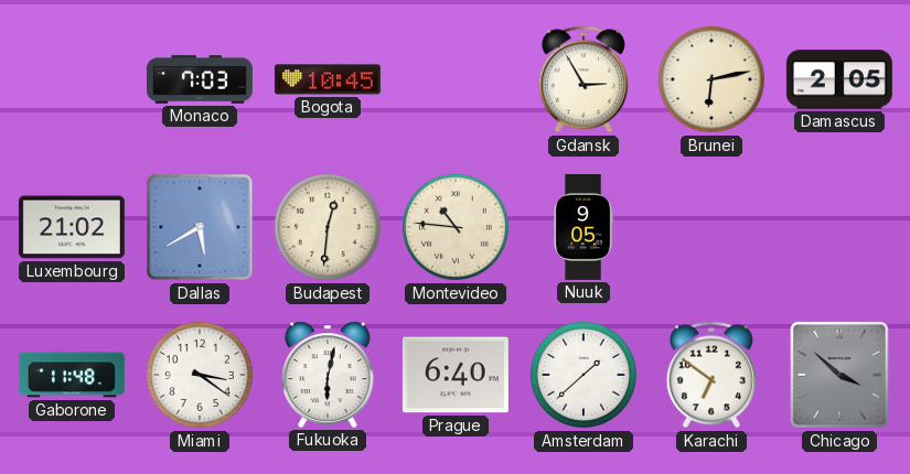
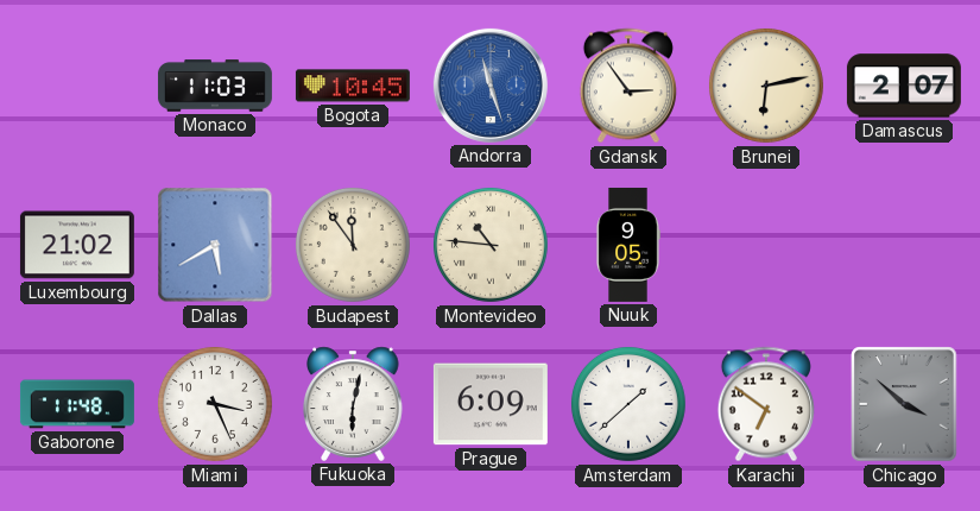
Monaco: 7:03 -> 11:03 (215, 86)
Andorra: none -> 11:27 (491, 86)
Gdansk: 2:55 -> 2:54 (628, 86)
Damascus: 2:05 -> 2:07 (904, 86)
Budapest: 12:31 -> 11:54 (353, 245)
Miami: 3:21 -> 3:26 (215, 404)
Prague: 6:40 -> 6:09 (491, 404)
